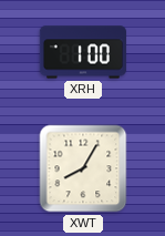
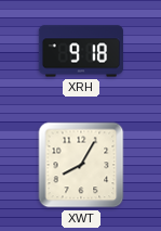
XRH: 1:00 -> 9:18 (81, 51)
